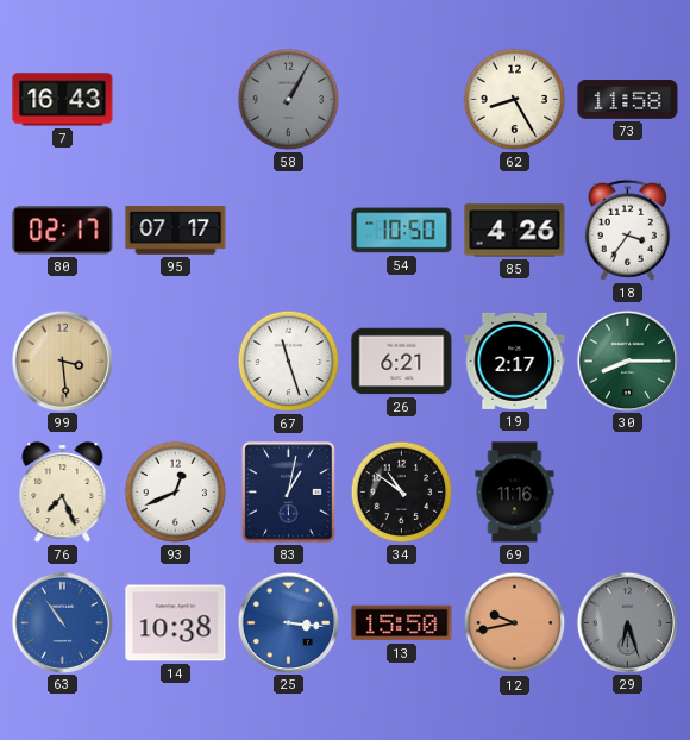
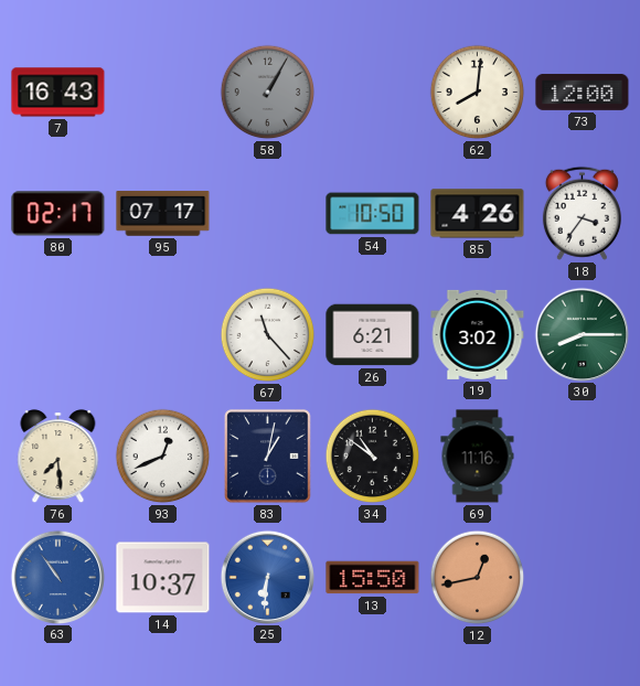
62: 8:25 -> 8:01 (478, 93)
73: 11:58 -> 12:00 (583, 92)
99: 3:29 -> none (62, 360)
67: 11:27 -> 11:23 (268, 335)
19: 2:17 -> 3:02 (478, 334)
76: 7:26 -> 7:29 (58, 457)
14: 10:38 -> 10:37 (163, 578)
25: 3:16 -> 6:31 (267, 577)
12: 9:43 -> 12:43 (478, 578)
29: 6:27 -> none (627, 622)
